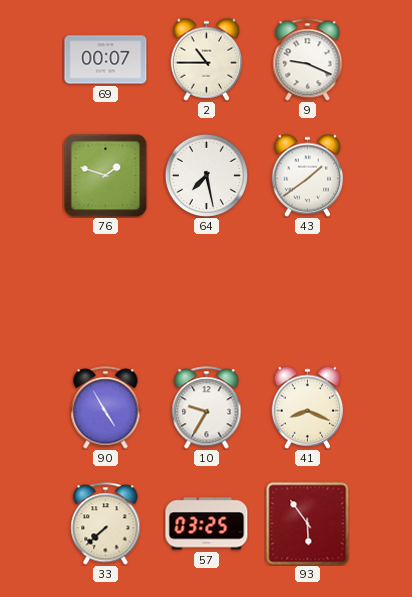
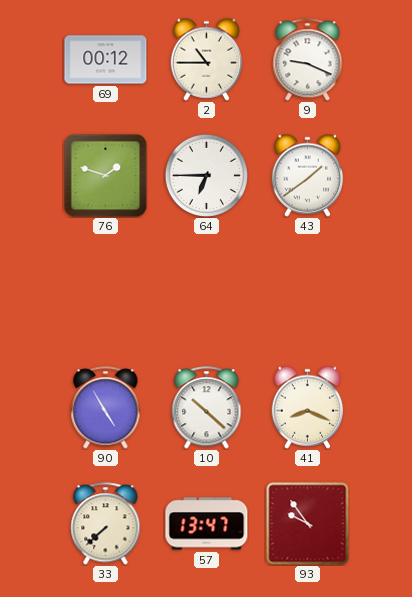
69: 00:07 -> 00:12 (106, 60)
64: 7:28 -> 6:45 (206, 175)
10: 9:35 -> 10:22 (207, 408)
57: 03:25 -> 13:47 (207, 524)
93: 5:54 -> 9:54 (308, 524)
